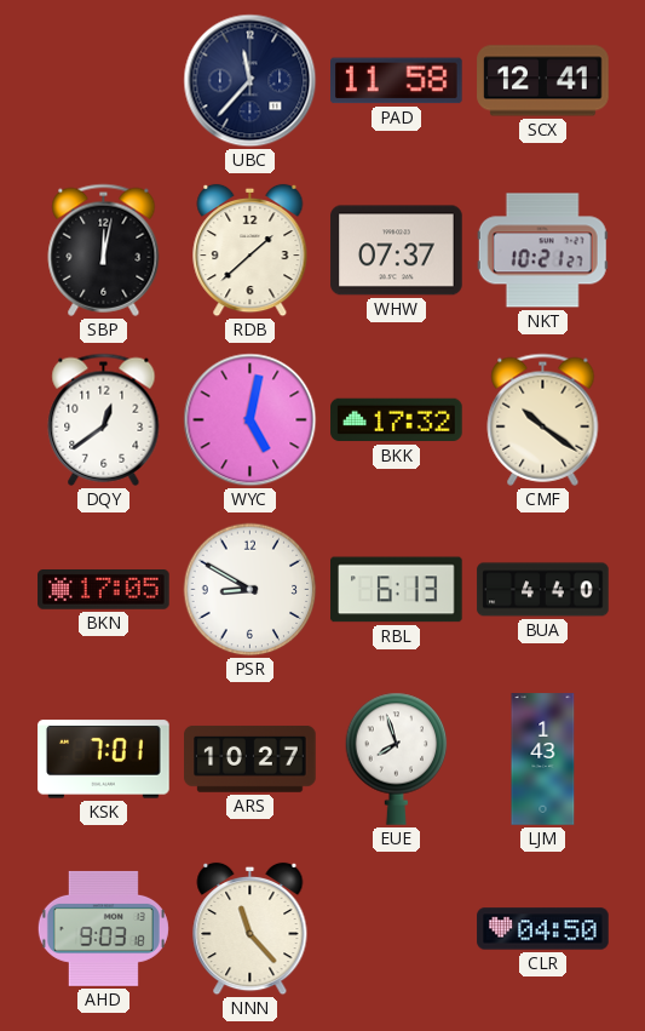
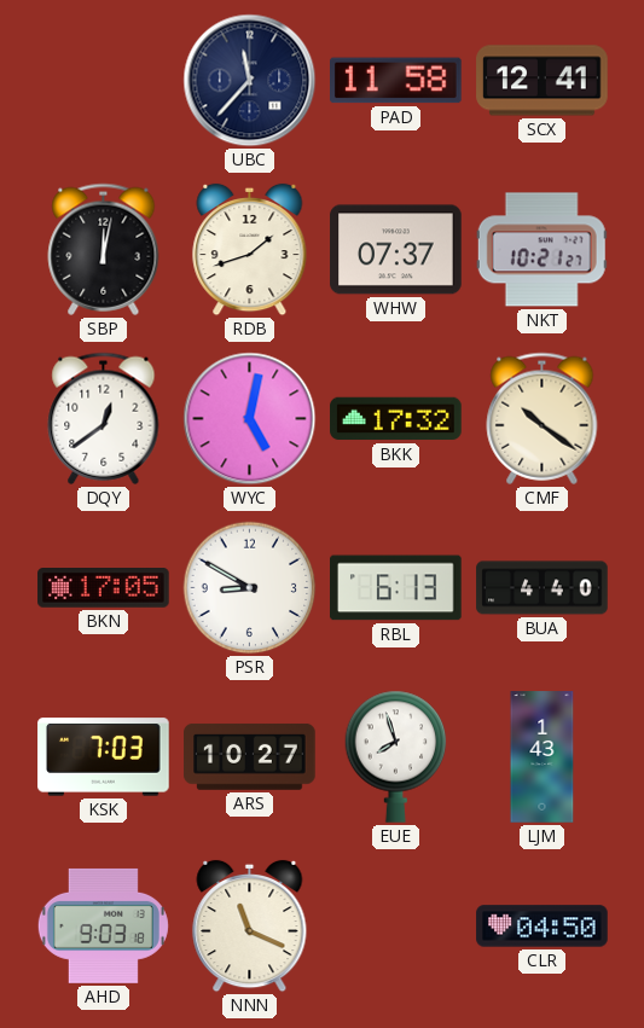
RDB: 1:38 -> 1:42 (250, 250)
KSK: 7:01 -> 7:03 (104, 757)
NNN: 11:23 -> 11:19 (250, 927)
